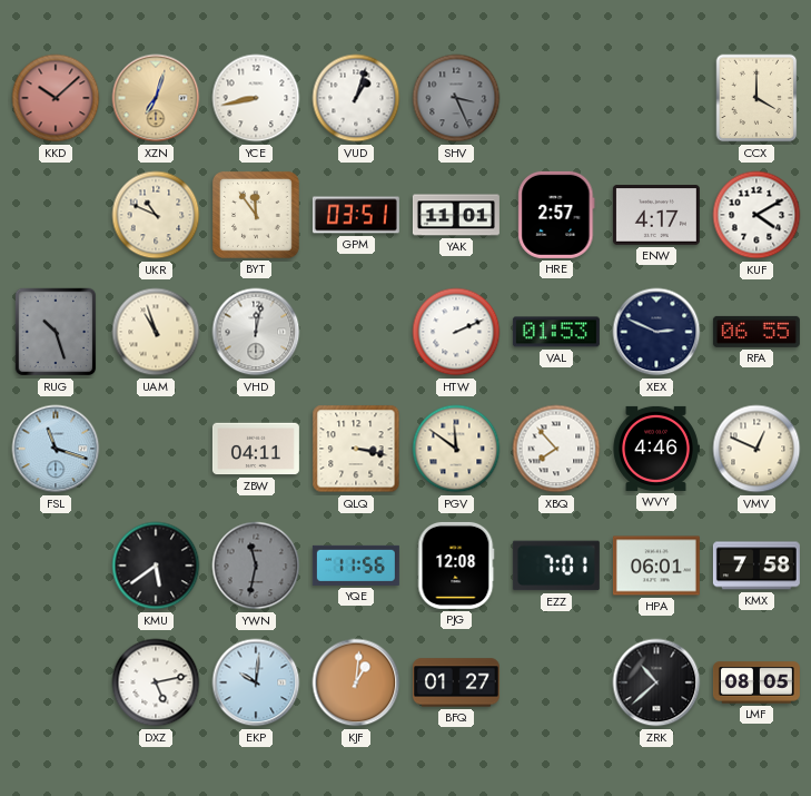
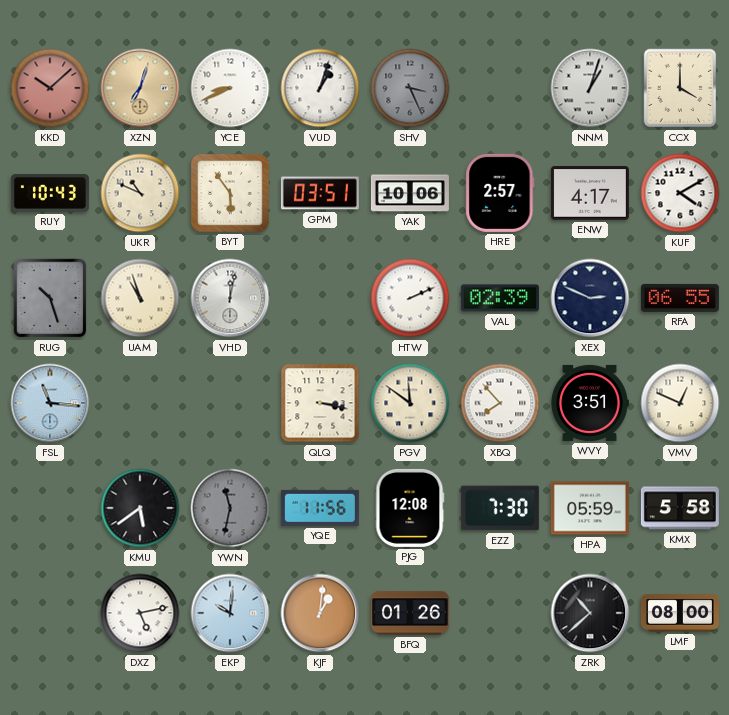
YCE: 8:43 -> 8:41 (230, 88)
NNM: none -> 1:03 (590, 88)
RUY: none -> 10:43 (50, 193)
BYT: 11:54 -> 5:54 (230, 193)
YAK: 11:01 -> 10:06 (410, 193)
VAL: 01:53 -> 02:39 (500, 298)
FSL: 11:18 -> 11:16 (50, 403)
ZBW: 04:11 -> none (256, 449)
WVY: 4:46 -> 3:51 (590, 403)
EZZ: 7:01 -> 7:30 (500, 508)
HPA: 06:01 -> 05:59 (590, 508)
KMX: 7:58 -> 5:58 (680, 508)
BFQ: 01:27 -> 01:26 (410, 613)
LMF: 08:05 -> 08:00 (680, 613)
